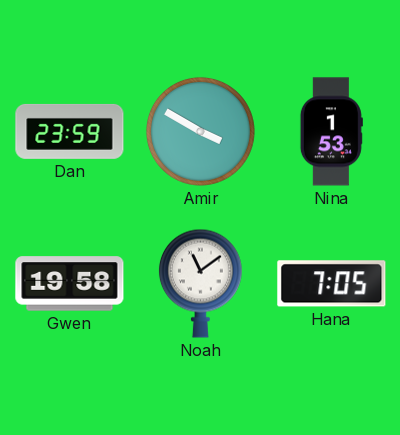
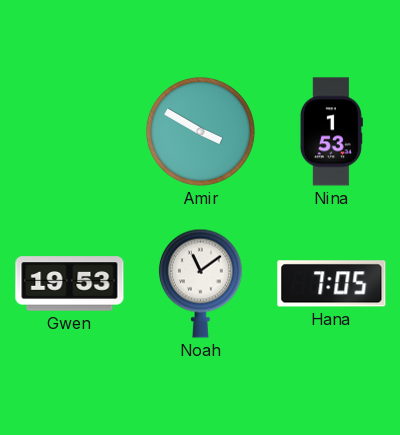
Dan: 23:59 -> none (70, 131)
Gwen: 19:58 -> 19:53 (70, 284)
